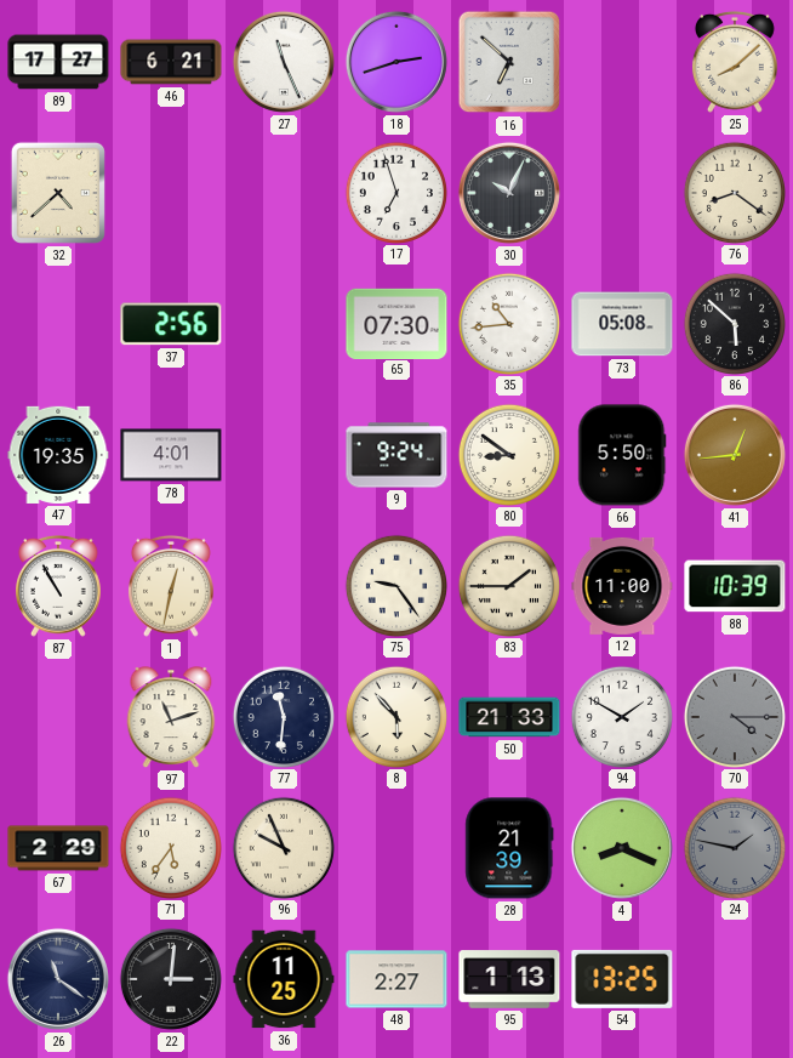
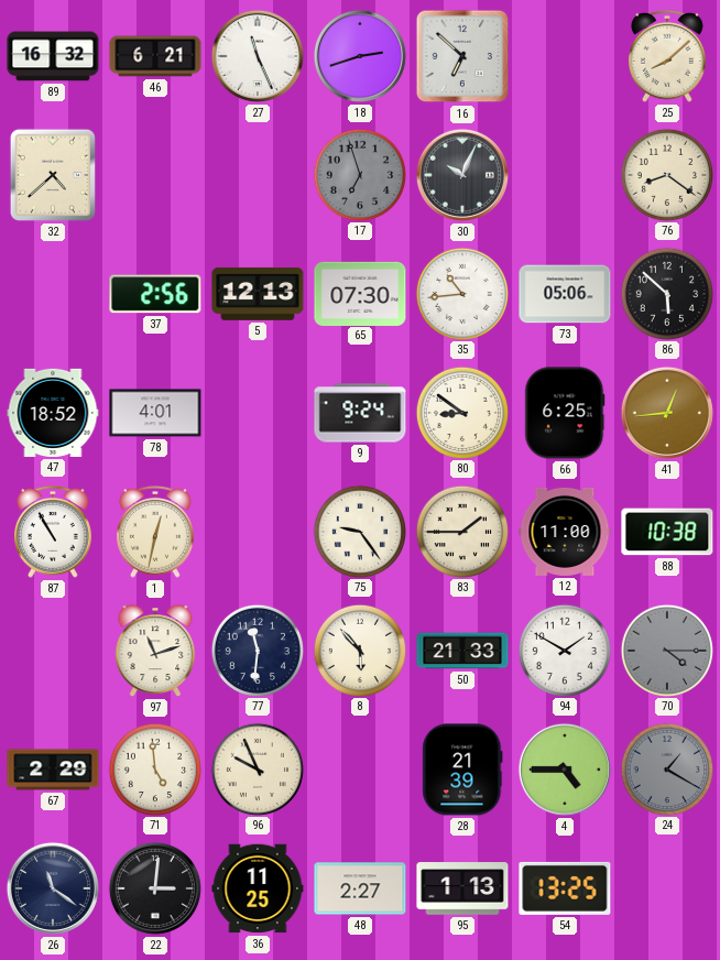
89: 17:27 -> 16:32 (53, 56)
17 dial: white -> grey (359, 174)
5: none -> 12:13 (258, 294)
73: 05:08 -> 05:06 (565, 294)
47: 19:35 -> 18:52 (53, 413)
66: 5:50 -> 6:25 (565, 413)
88: 10:39 -> 10:38 (667, 532)
71: 5:36 -> 4:59 (154, 768)
4: 8:19 -> 4:45 (565, 770)
24: 1:47 -> 1:20 (666, 768)
